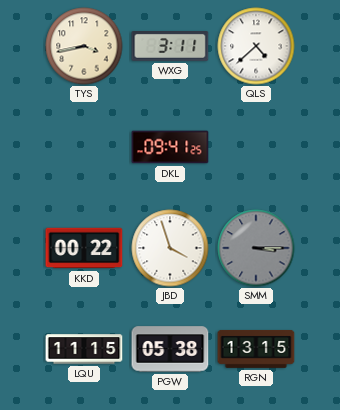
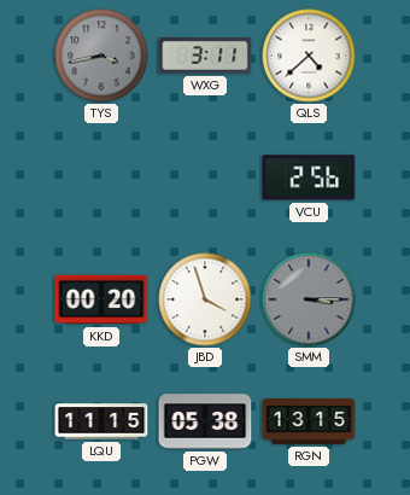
TYS dial: cream -> grey (101, 56)
DKL: 09:41 -> none (170, 147)
VCU: none -> 2:56 (309, 177)
KKD: 00:22 -> 00:20 (101, 299)
